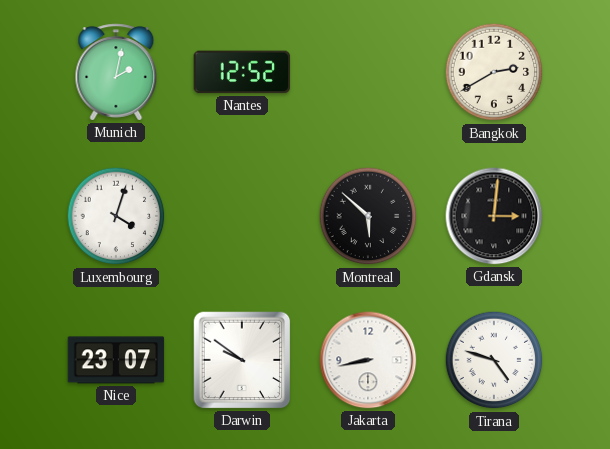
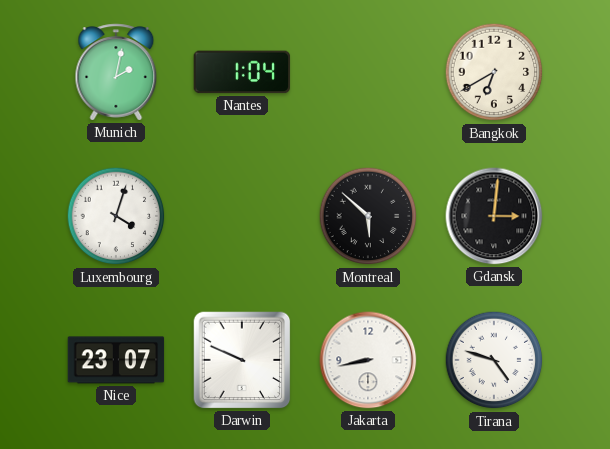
Nantes: 12:52 -> 1:04 (242, 72)
Bangkok: 2:40 -> 6:40 (494, 72)
Darwin: 9:51 -> 9:49 (242, 360)
